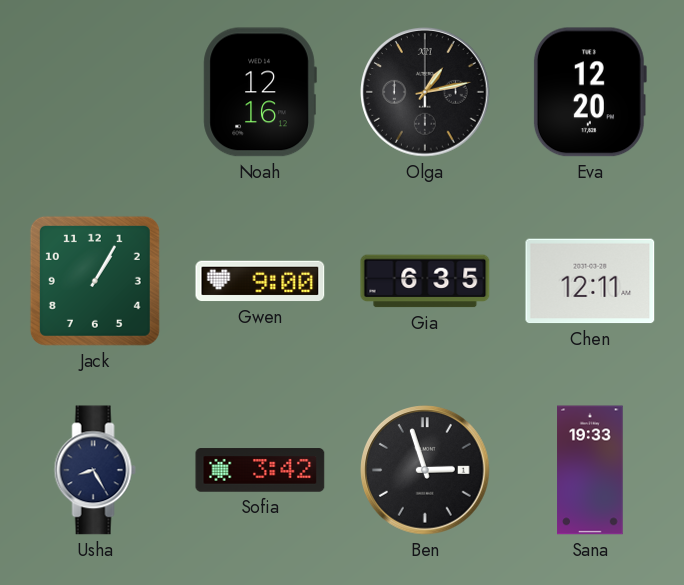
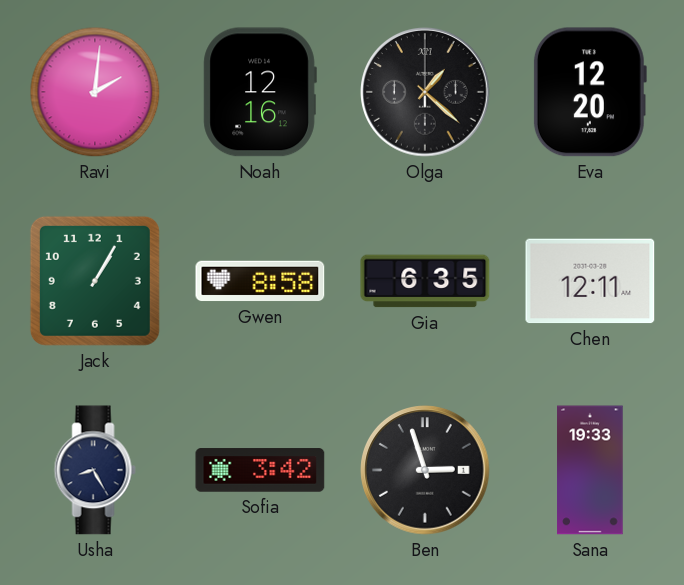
Ravi: none -> 2:01 (95, 92)
Olga: 1:13 -> 1:22 (425, 92)
Gwen: 9:00 -> 8:58 (260, 281)
